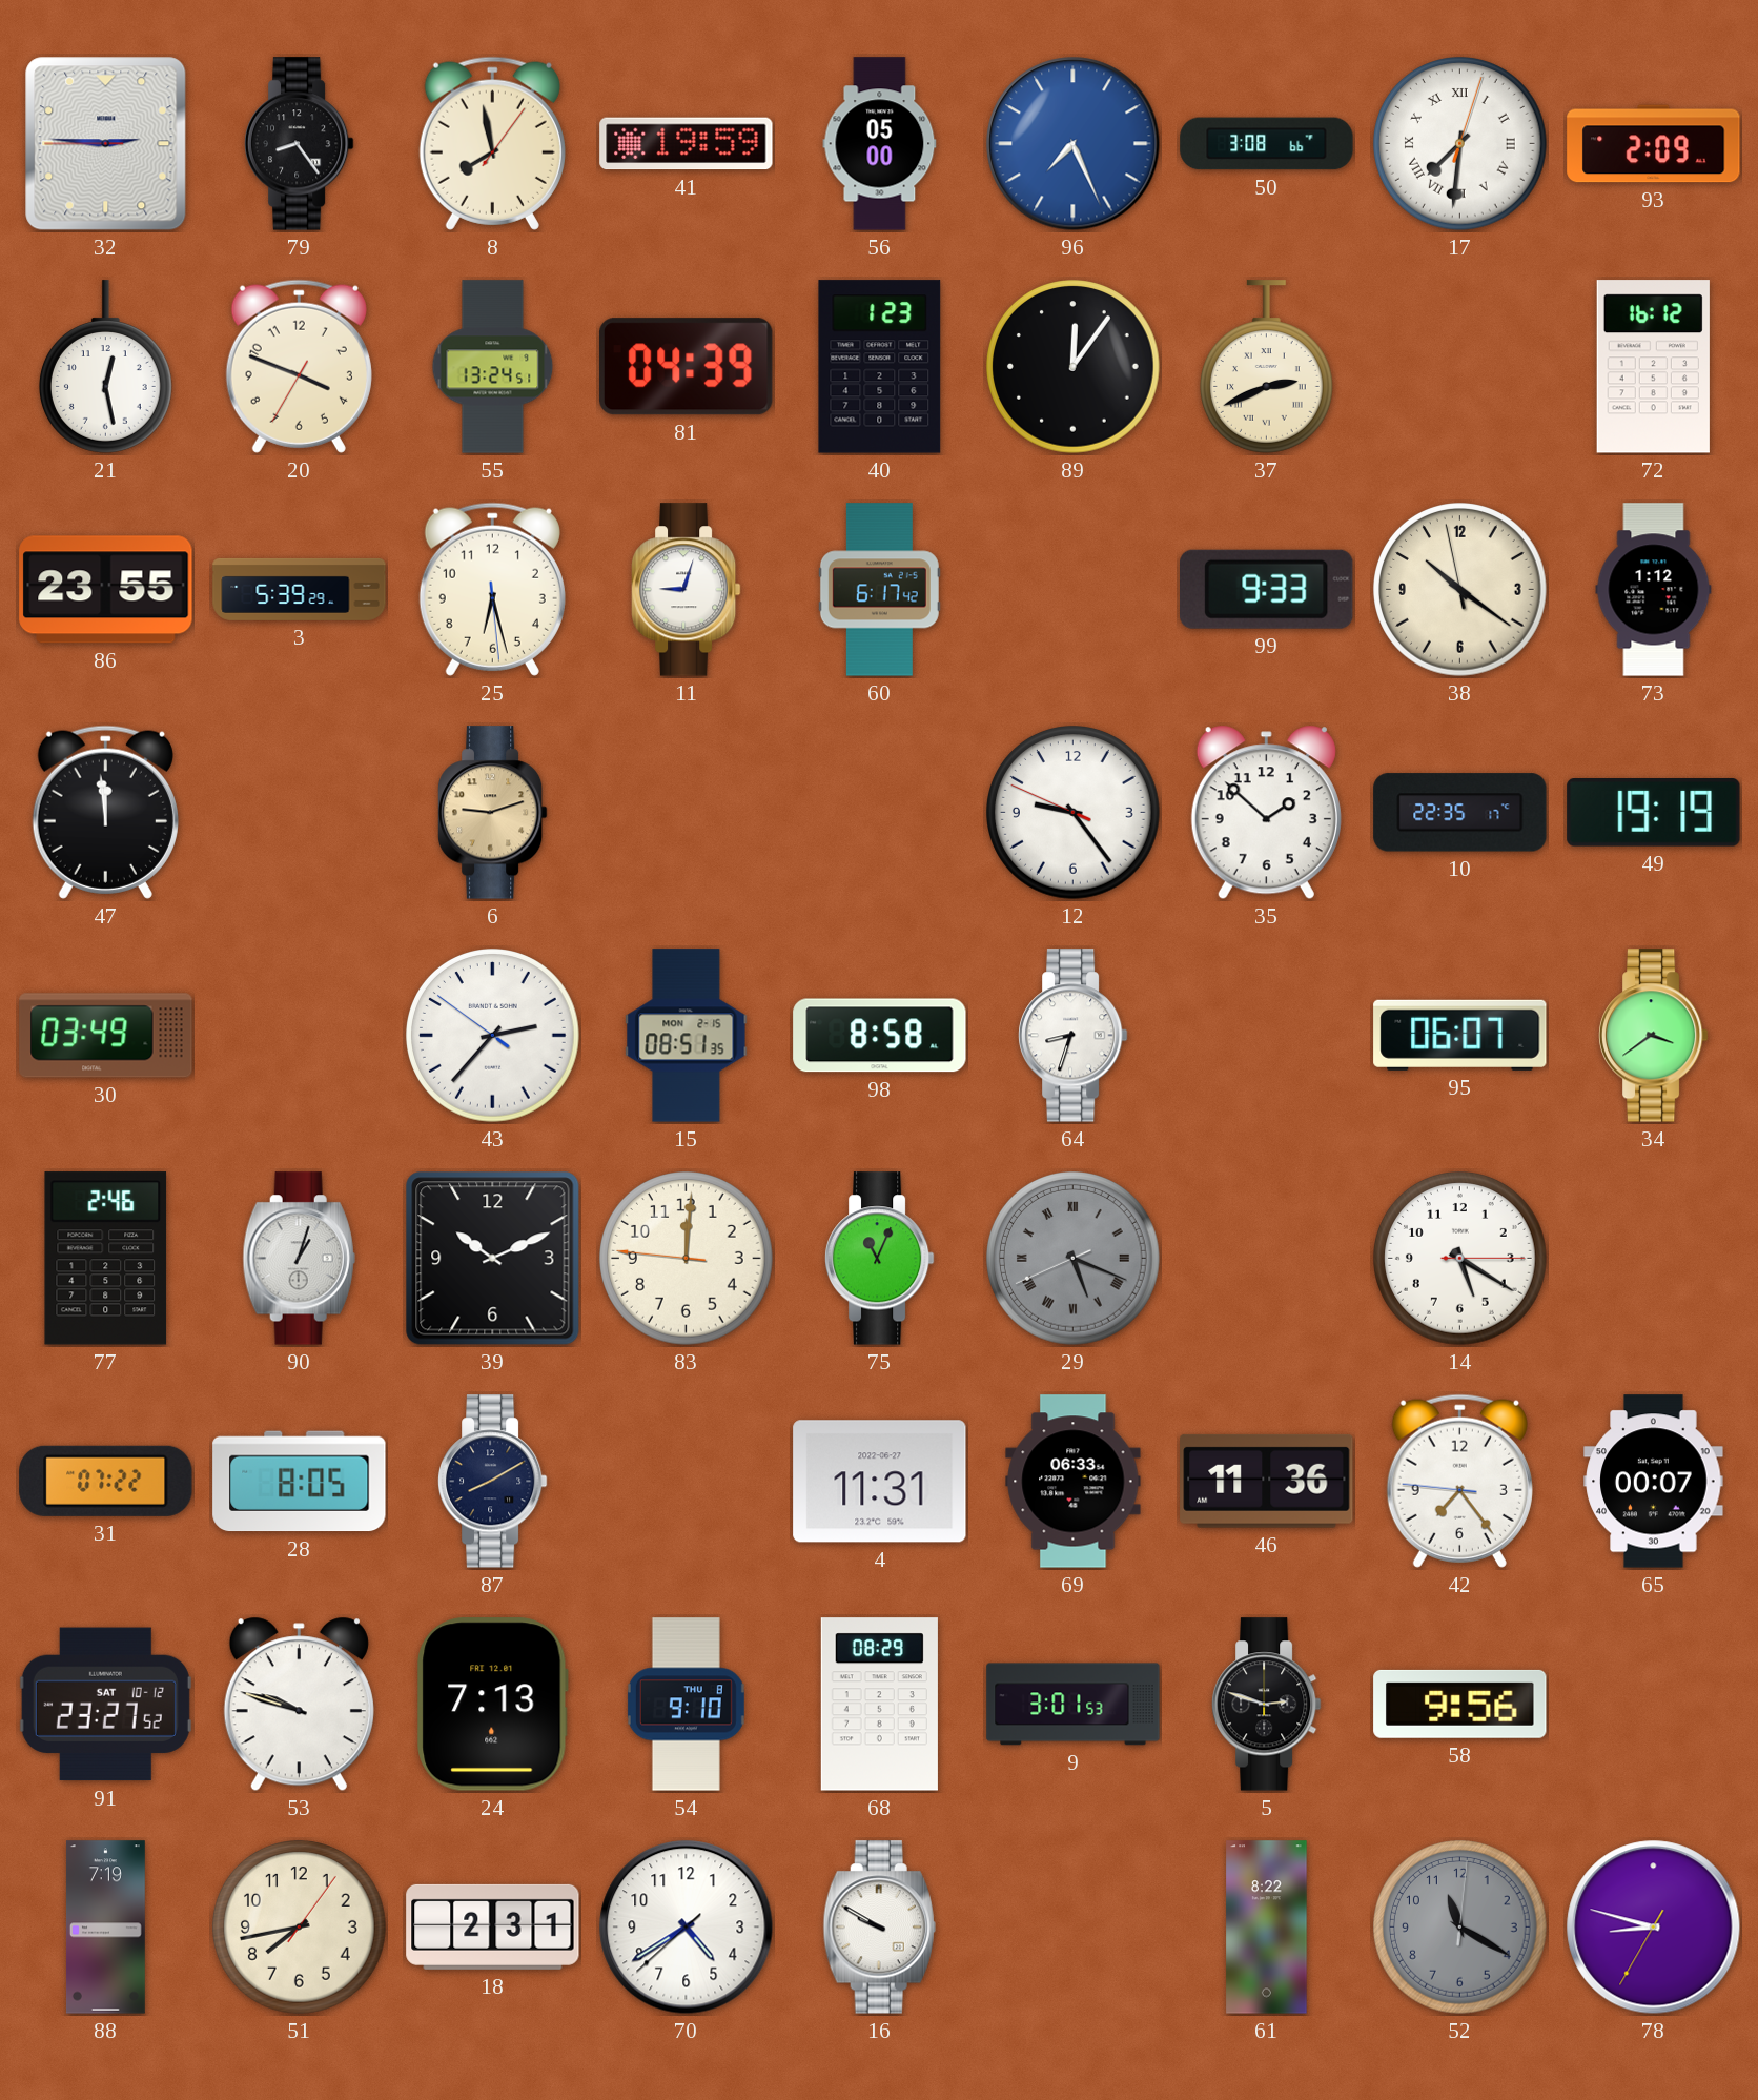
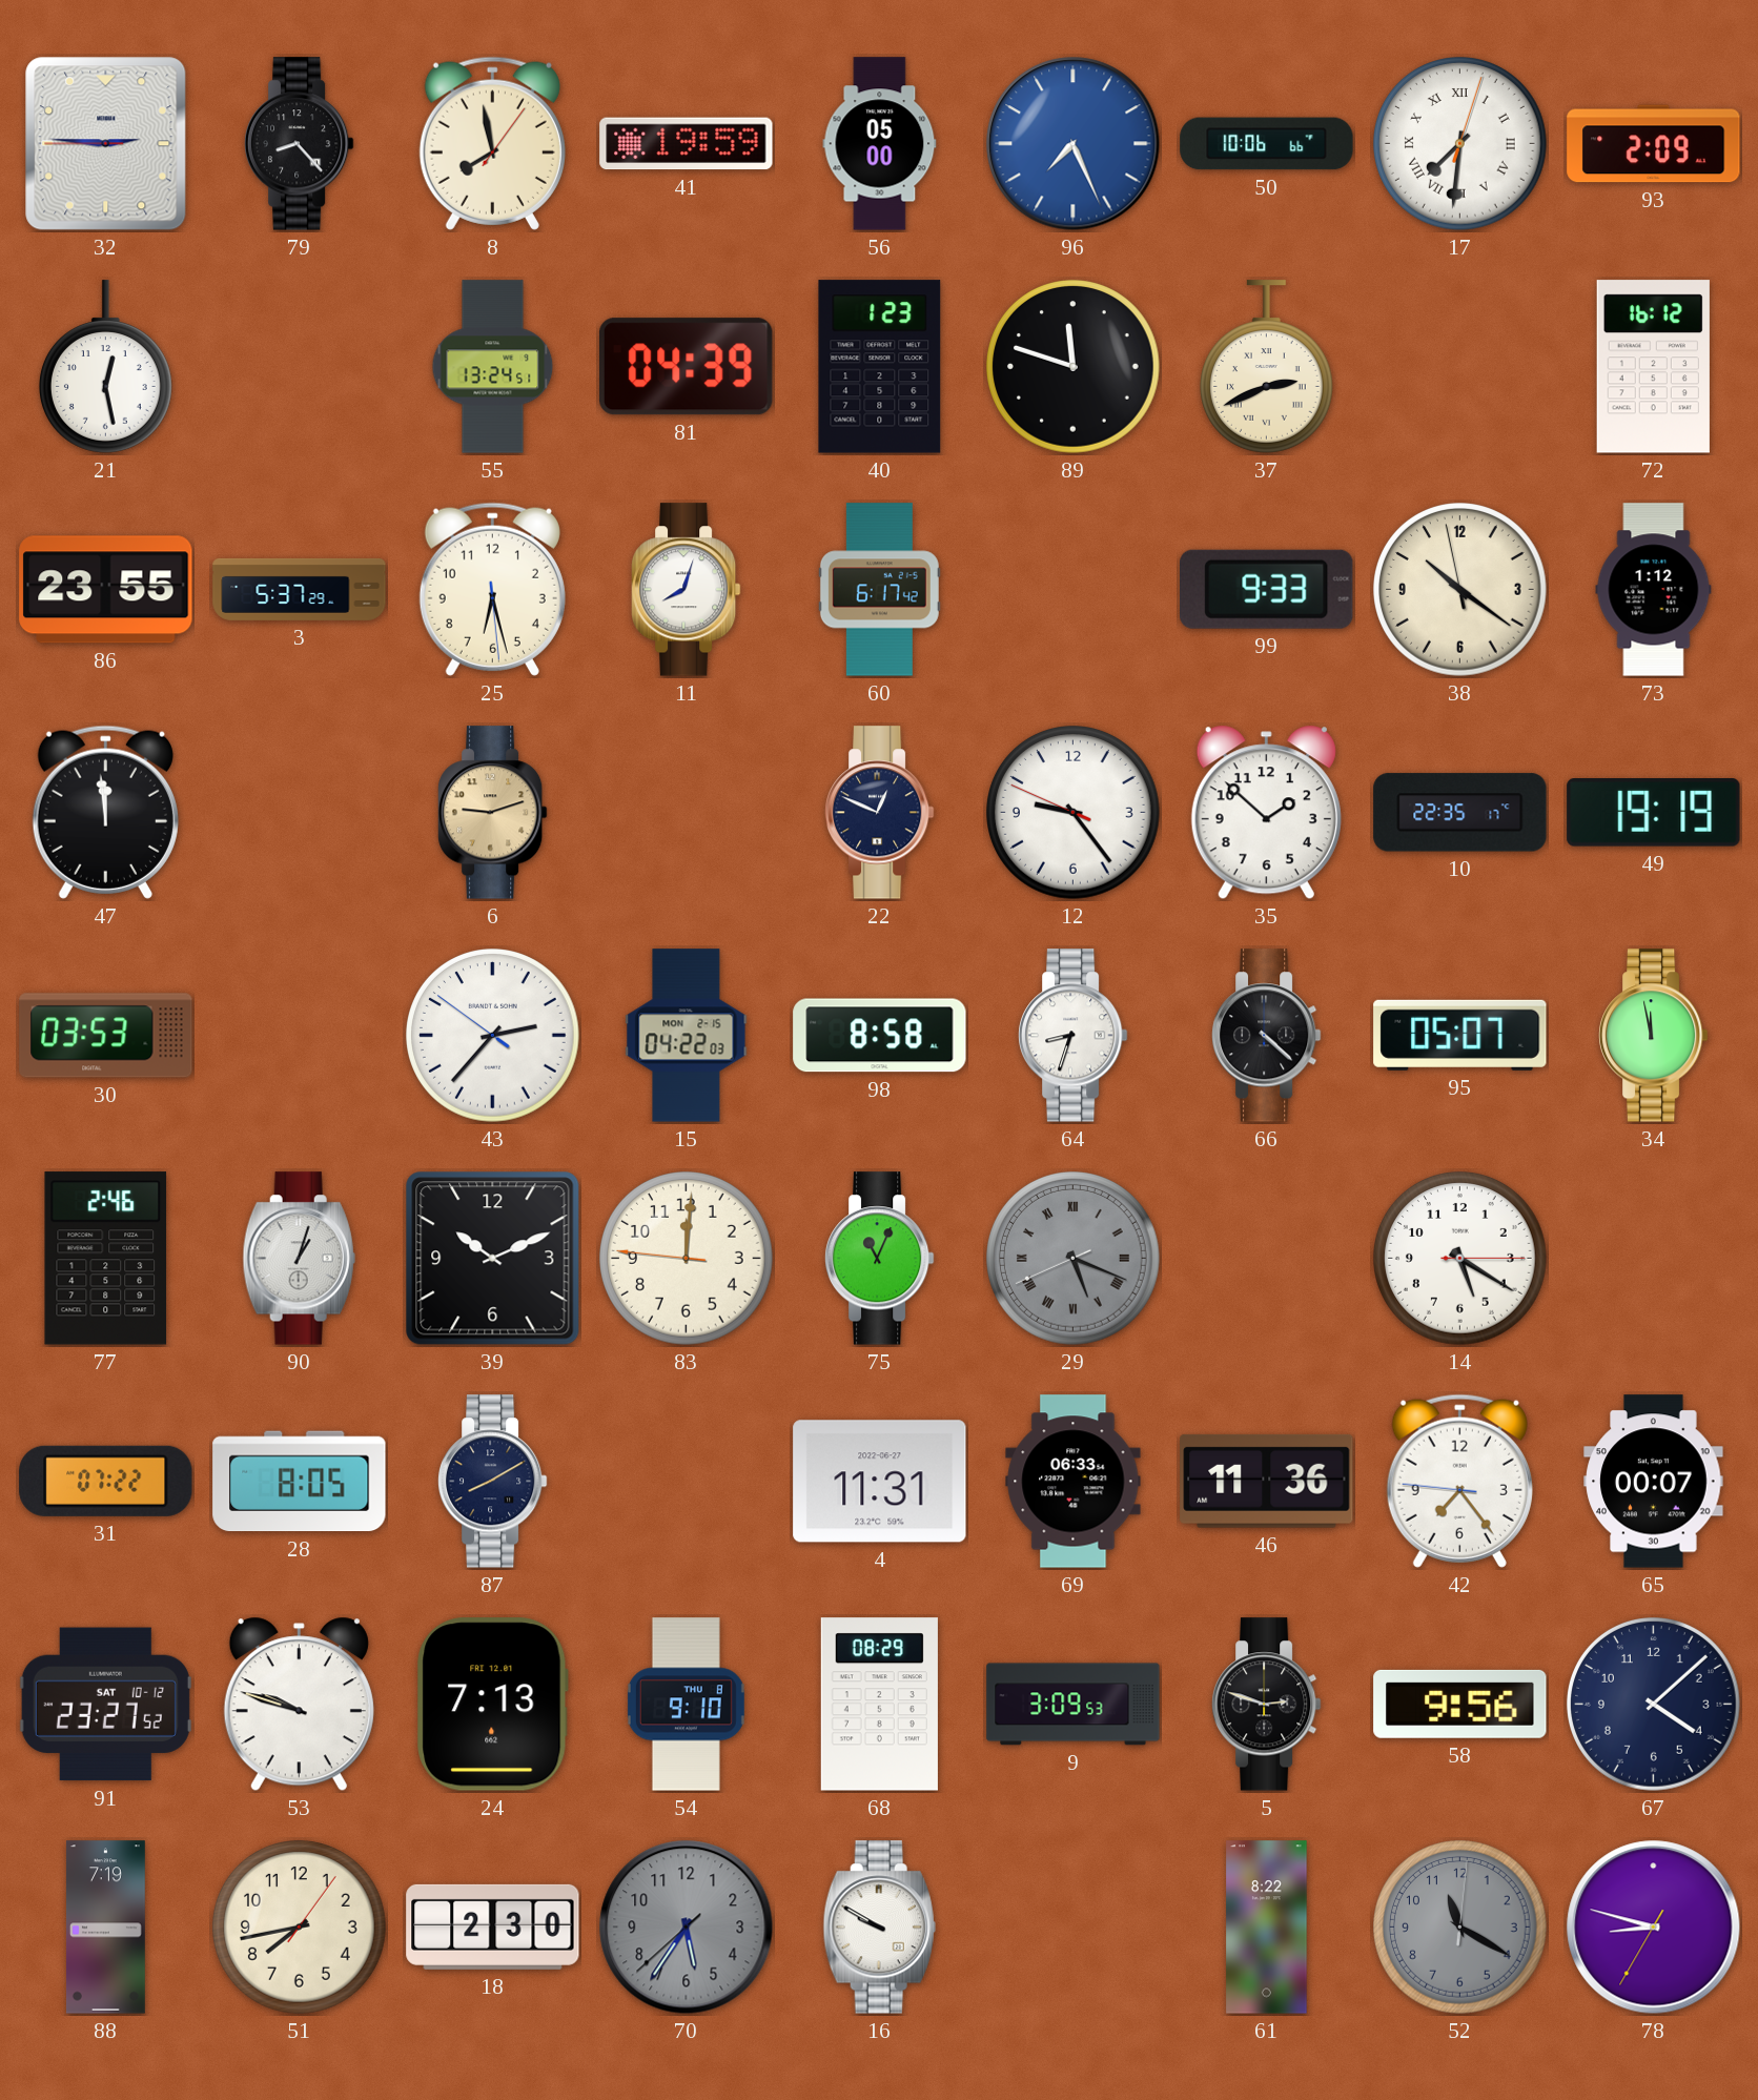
79: 8:24 -> 8:23 (299, 144)
50: 3:08 -> 10:06 (1267, 144)
20: 3:48 -> none (299, 366)
89: 12:06 -> 11:48 (1074, 367)
3: 5:39 -> 5:37 (300, 589)
11: 9:03 -> 8:03 (686, 590)
22: none -> 12:49 (879, 813)
30: 03:49 -> 03:53 (106, 1036)
15: 08:51 -> 04:22 (687, 1036)
66: none -> 4:22 (1266, 1036)
95: 06:07 -> 05:07 (1460, 1035)
34: 3:39 -> 11:58 (1653, 1036)
9: 3:01 -> 3:09 (1074, 1705)
67: none -> 4:08 (1654, 1705)
18: 2:31 -> 2:30 (493, 1926)
70: 4:39 -> 5:35 (687, 1928)
70 dial: white -> grey (687, 1928)
